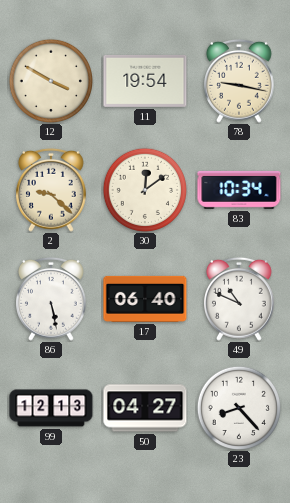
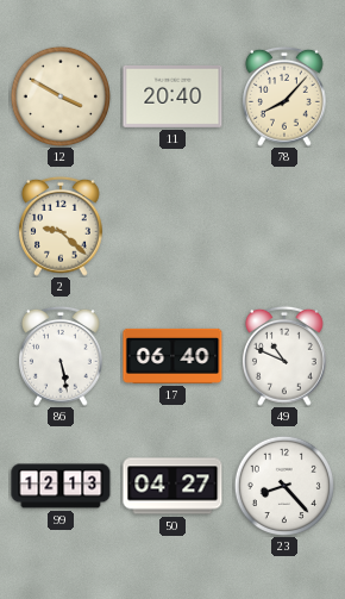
11: 19:54 -> 20:40 (172, 96)
78: 9:17 -> 8:07 (286, 96)
30: 12:09 -> none (144, 189)
83: 10:34 -> none (239, 190)
